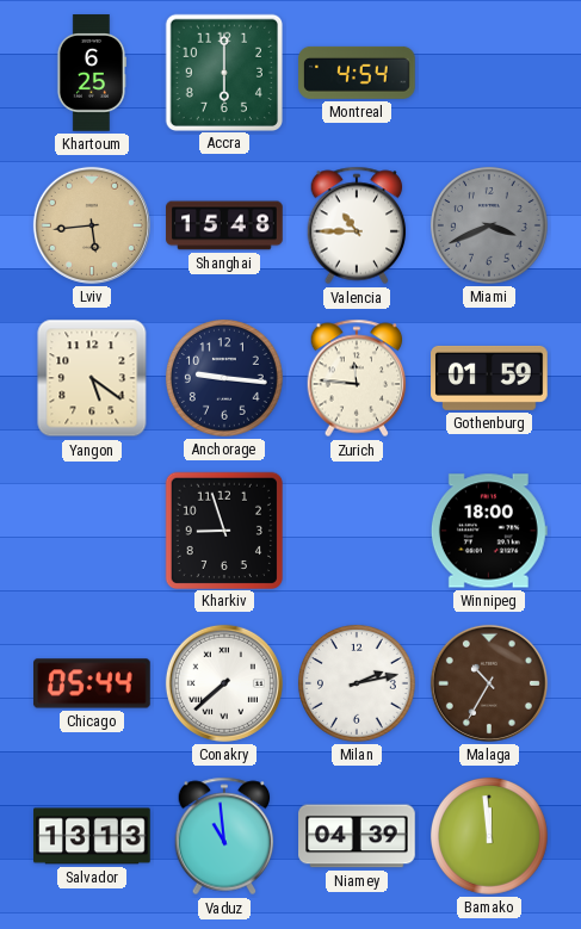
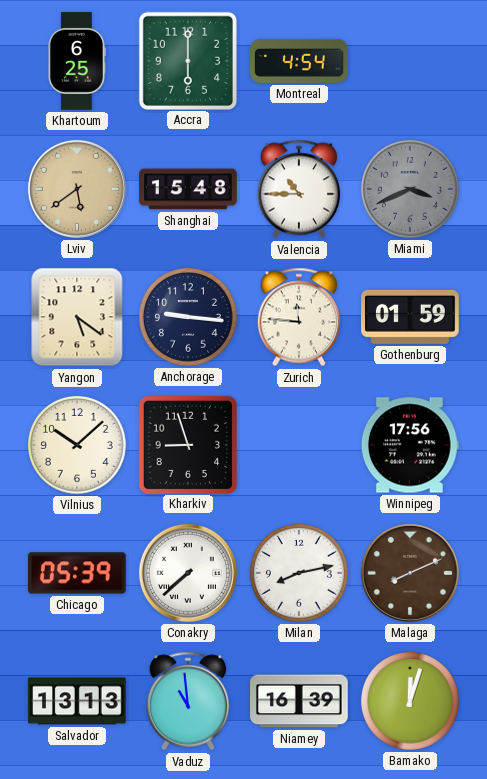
Lviv: 5:44 -> 5:39 (77, 189)
Vilnius: none -> 10:08 (77, 445)
Winnipeg: 18:00 -> 17:56 (410, 445)
Chicago: 05:44 -> 05:39 (78, 573)
Milan: 2:13 -> 8:13 (299, 573)
Malaga: 10:35 -> 8:11 (410, 573)
Niamey: 04:39 -> 16:39 (299, 701)
Bamako: 11:59 -> 12:03 (410, 701)
